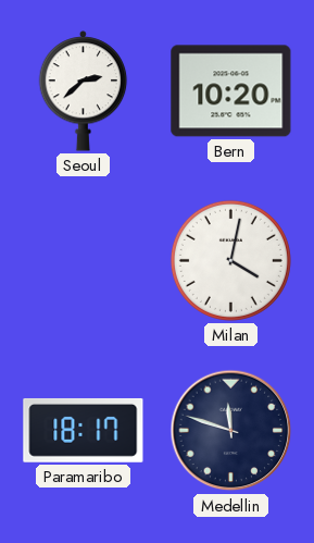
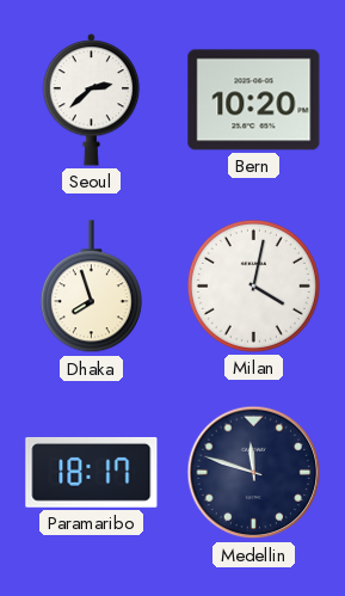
Dhaka: none -> 7:57 (91, 287)
